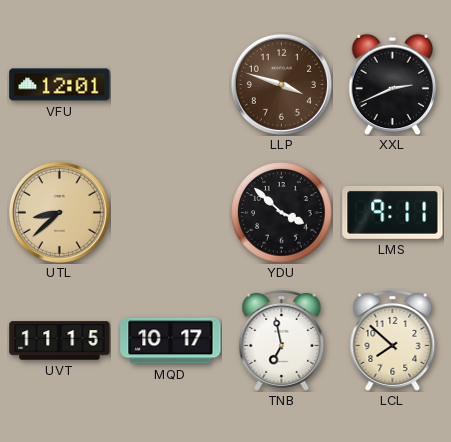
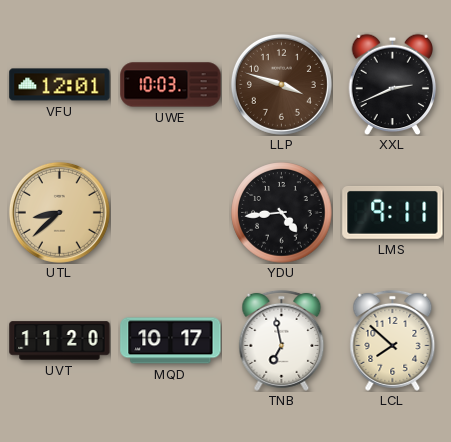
UWE: none -> 10:03 (171, 85)
YDU: 3:52 -> 4:44 (282, 213)
UVT: 11:15 -> 11:20 (60, 341)
